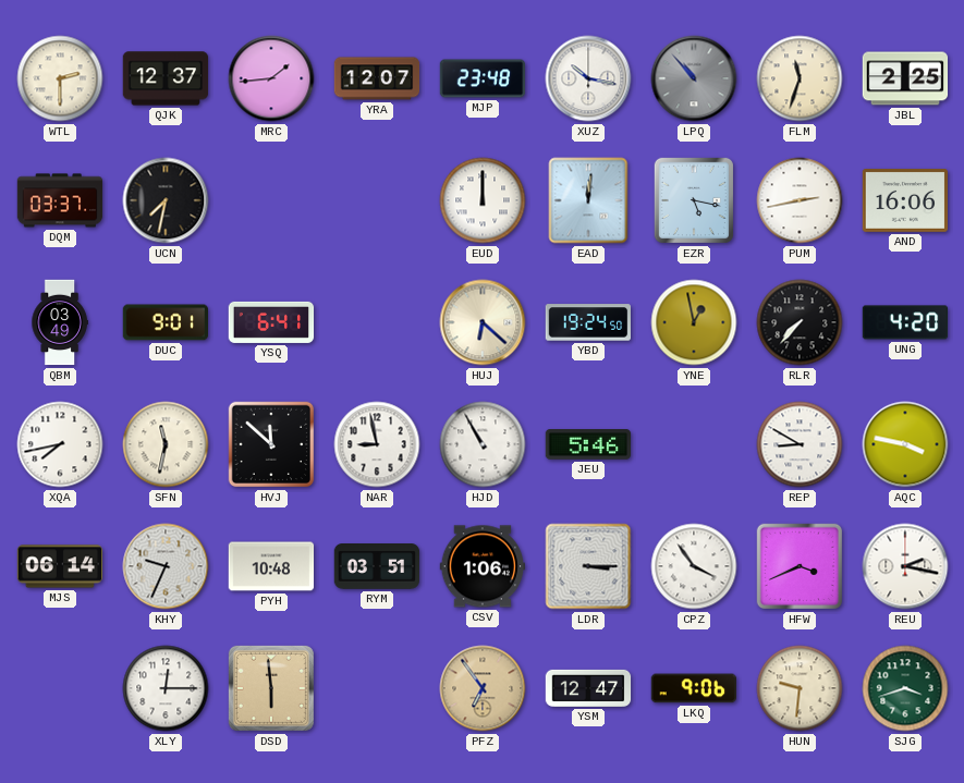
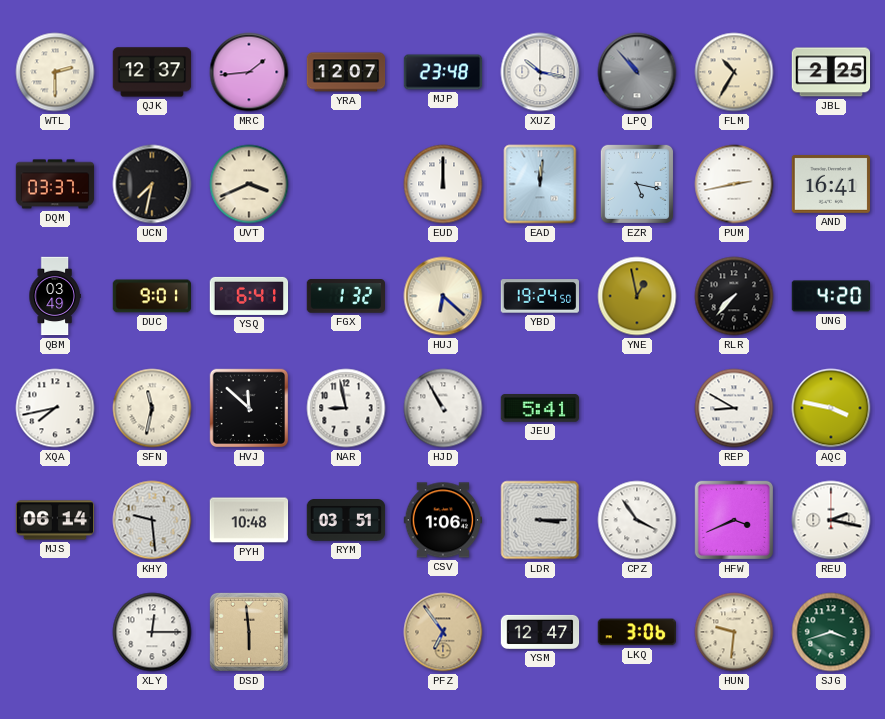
FLM: 11:33 -> 10:35 (734, 72)
UVT: none -> 3:41 (249, 184)
AND: 16:06 -> 16:41 (831, 184)
FGX: none -> 1:32 (346, 296)
JEU: 5:46 -> 5:41 (540, 408)
KHY: 9:34 -> 9:29 (152, 520)
LKQ: 9:06 -> 3:06 (636, 632)
